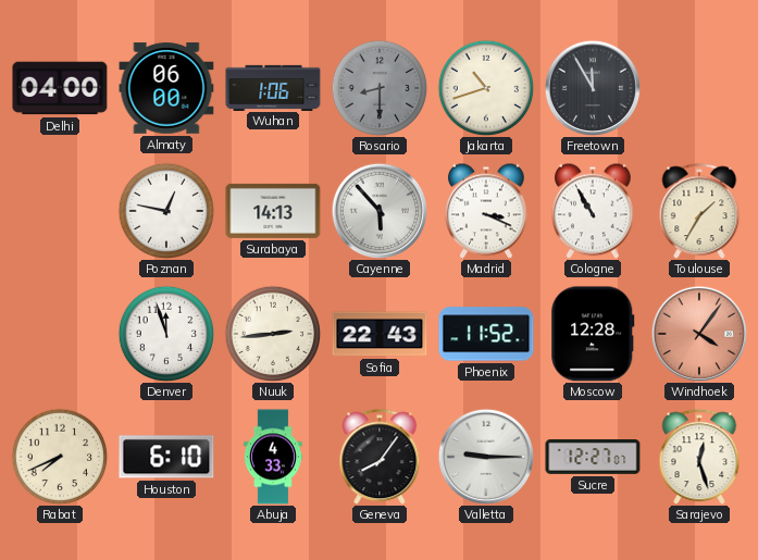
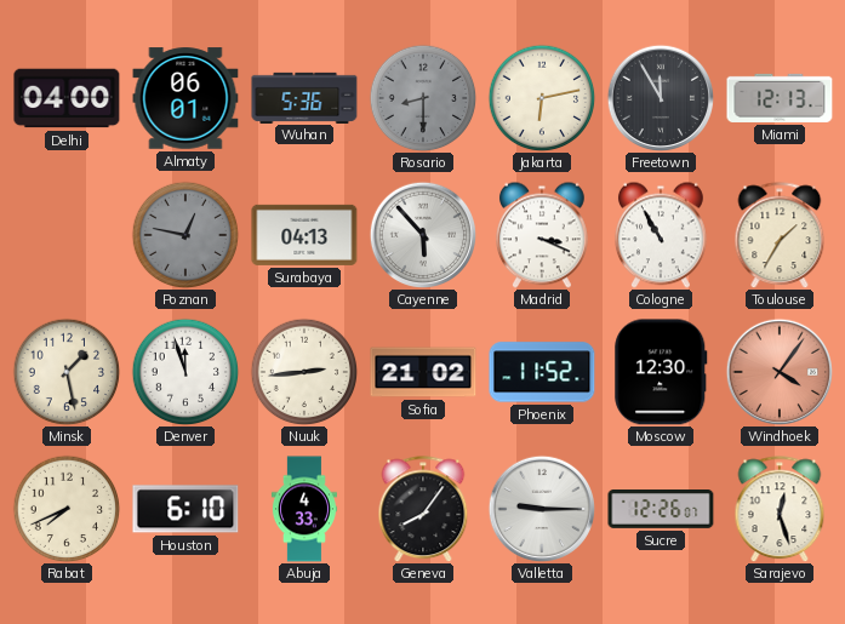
Almaty: 06:00 -> 06:01 (185, 98)
Wuhan: 1:06 -> 5:36 (304, 97)
Jakarta: 10:42 -> 6:13 (542, 98)
Miami: none -> 12:13 (780, 98)
Poznan dial: white -> grey (185, 235)
Surabaya: 14:13 -> 04:13 (304, 235)
Minsk: none -> 1:28 (67, 372)
Sofia: 22:43 -> 21:02 (423, 372)
Moscow: 12:28 -> 12:30 (661, 372)
Sucre: 12:27 -> 12:26 (661, 510)
